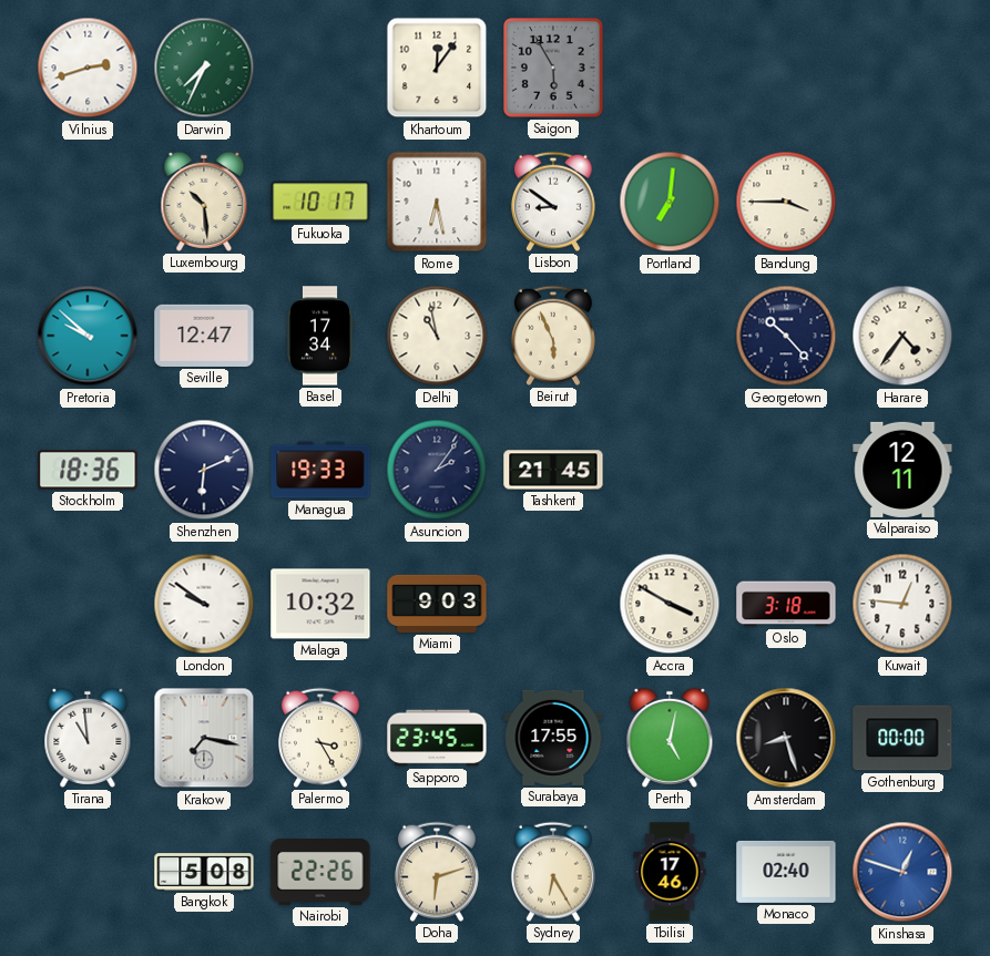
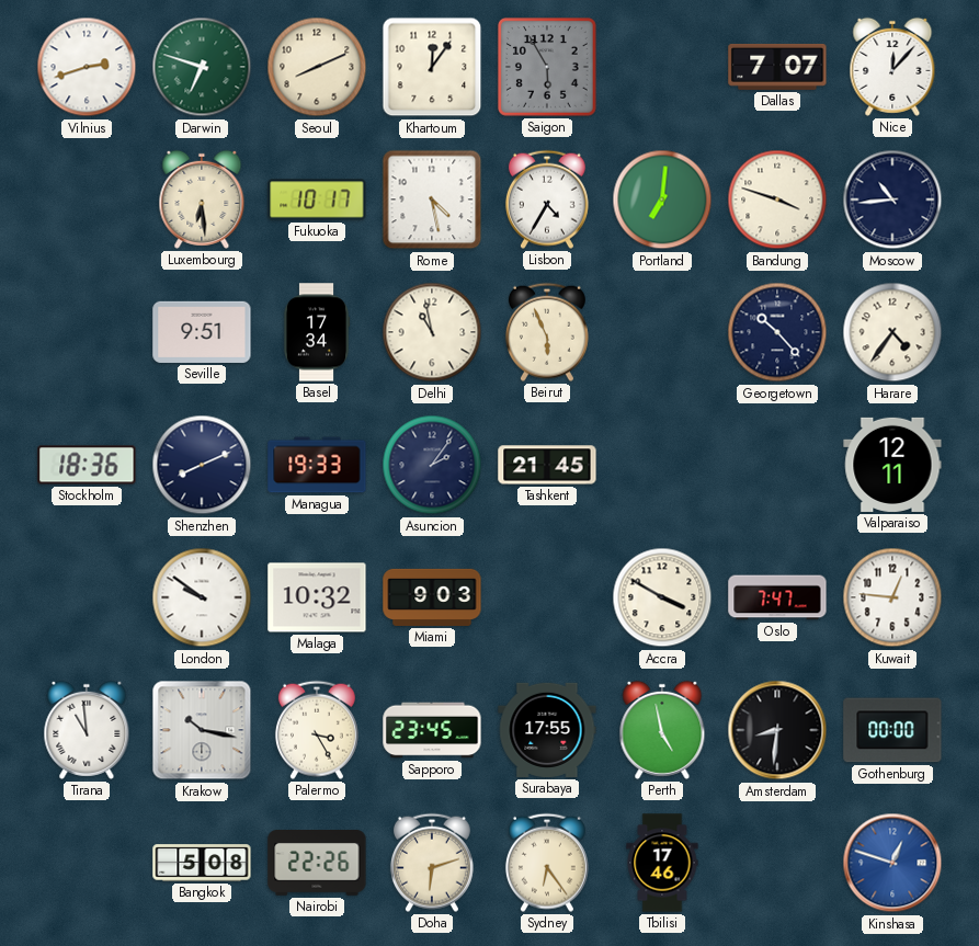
Darwin: 7:34 -> 6:48 (202, 67)
Seoul: none -> 8:11 (317, 67)
Dallas: none -> 7:07 (777, 67)
Nice: none -> 12:07 (892, 67)
Luxembourg: 10:29 -> 6:29 (202, 200)
Rome: 6:28 -> 4:28 (432, 200)
Lisbon: 8:51 -> 4:35 (547, 200)
Bandung: 3:45 -> 3:48 (777, 200)
Moscow: none -> 10:44 (892, 200)
Pretoria: 9:52 -> none (88, 336)
Seville: 12:47 -> 9:51 (202, 332)
Shenzhen: 6:11 -> 8:11 (202, 465)
Oslo: 3:18 -> 7:47 (777, 597)
Krakow: 7:17 -> 10:17 (202, 730)
Perth: 5:02 -> 4:58 (662, 730)
Amsterdam: 8:27 -> 8:31 (777, 730)
Sydney: 6:25 -> 6:24 (547, 863)
Monaco: 02:40 -> none (786, 872)
